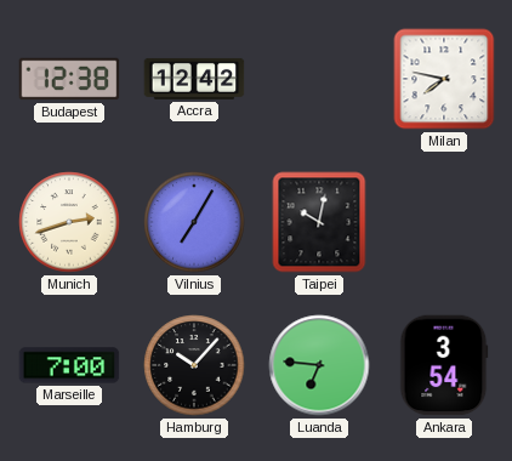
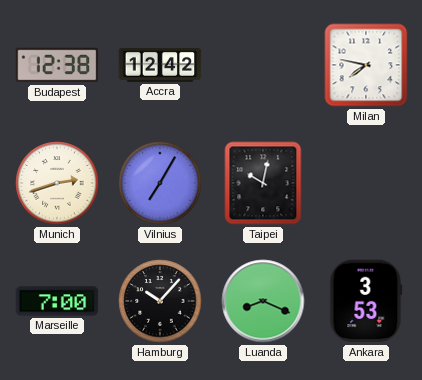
Luanda: 6:46 -> 8:19 (263, 301)
Ankara: 3:54 -> 3:53 (366, 301)
